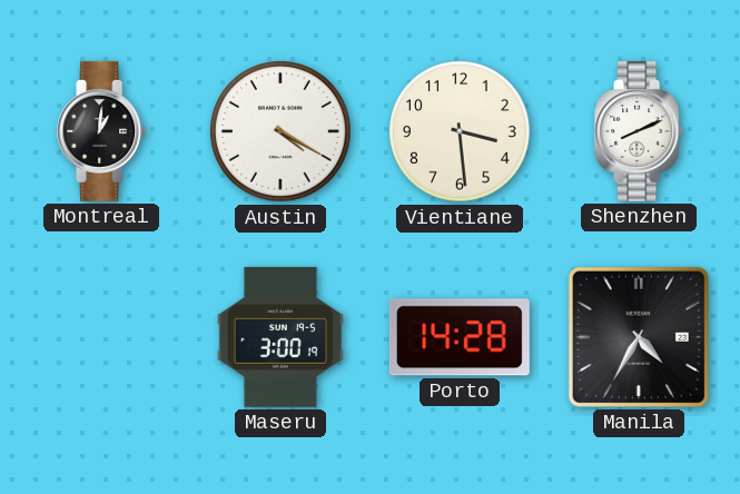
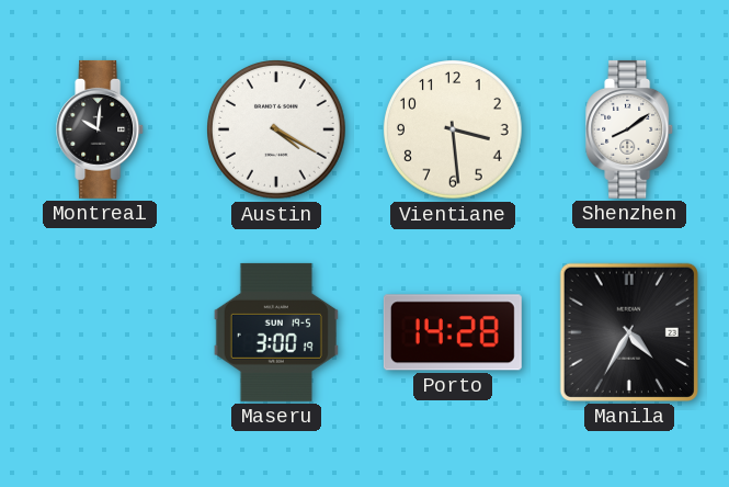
Montreal: 1:01 -> 10:01 (101, 129)
Shenzhen: 8:11 -> 8:09 (630, 129)
